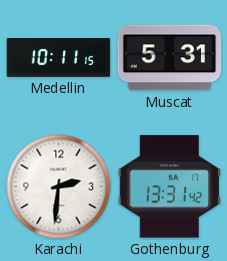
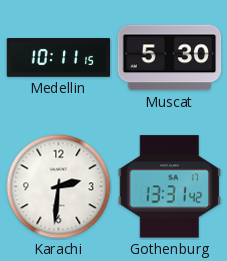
Muscat: 5:31 -> 5:30 (170, 58)
